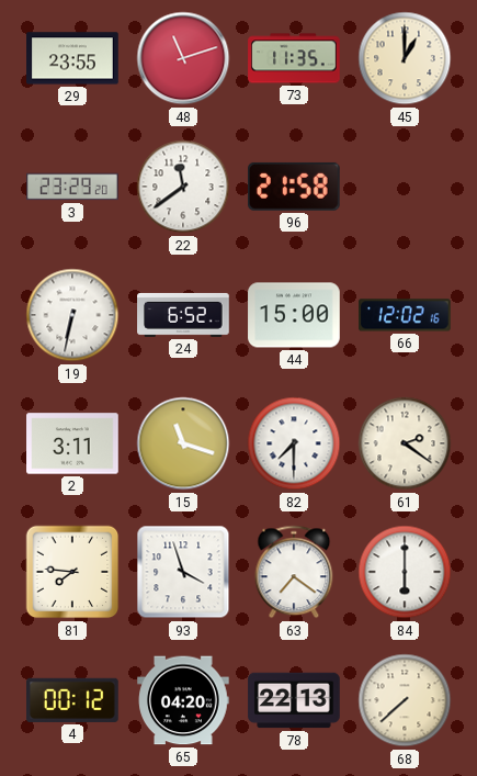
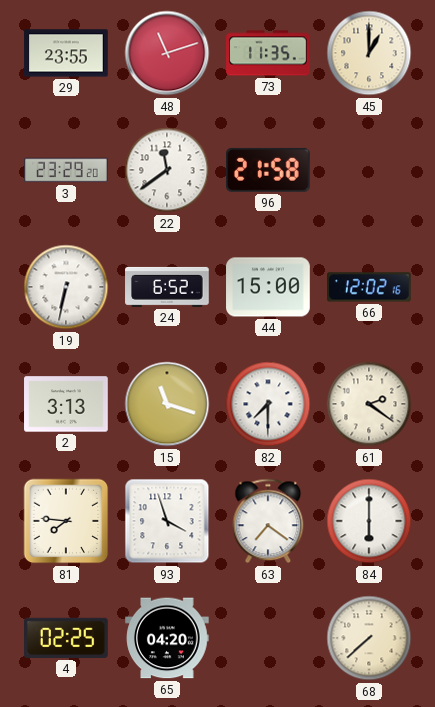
2: 3:11 -> 3:13 (66, 404)
4: 00:12 -> 02:25 (67, 638)
78: 22:13 -> none (294, 700)
